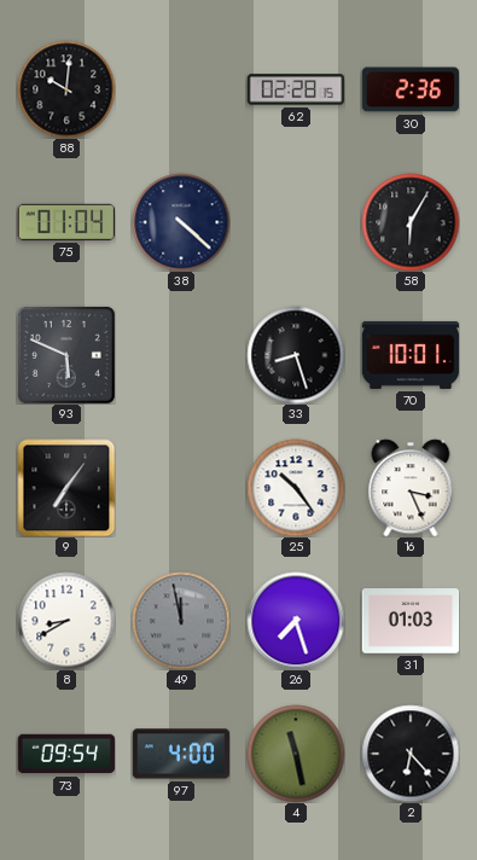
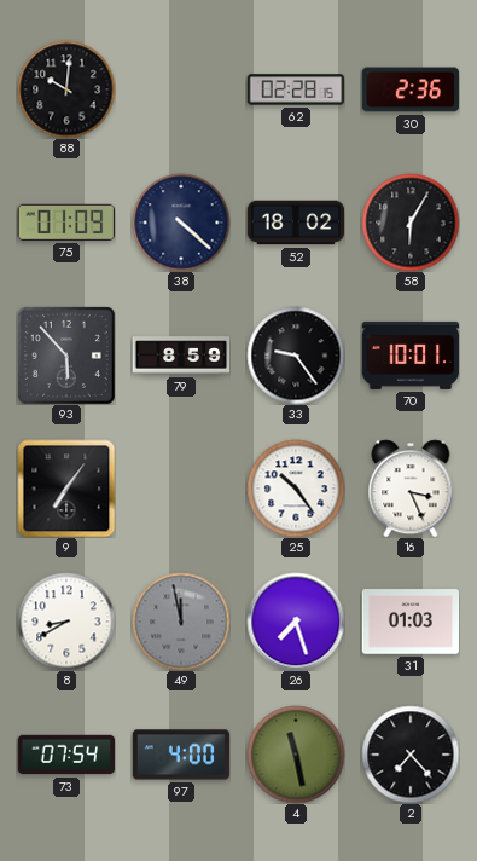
75: 01:04 -> 01:09 (65, 223)
52: none -> 18:02 (296, 223)
93: 5:49 -> 5:53 (66, 356)
79: none -> 8:59 (181, 356)
33: 8:27 -> 9:24 (296, 356)
73: 09:54 -> 07:54 (66, 755)
2: 6:23 -> 7:23 (411, 755)
